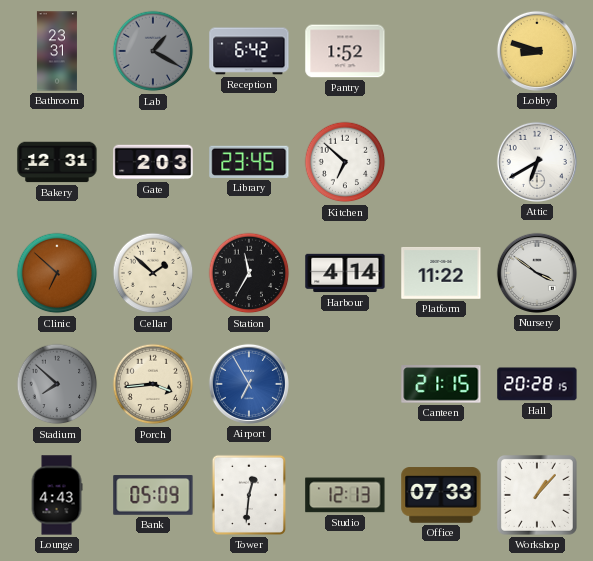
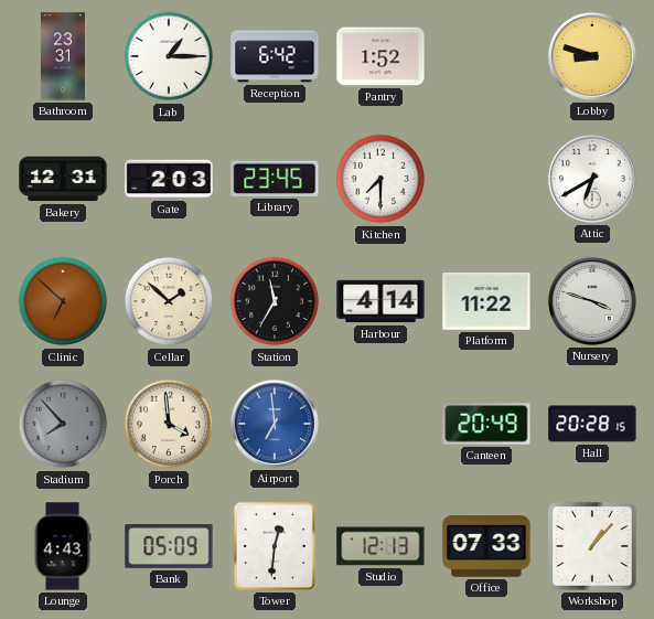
Lab: 1:20 -> 1:15 (169, 56)
Lab dial: grey -> white (169, 56)
Kitchen: 6:52 -> 7:30 (380, 179)
Nursery: 3:51 -> 3:48 (592, 301)
Stadium: 7:52 -> 7:53 (63, 424)
Porch: 3:44 -> 3:59 (169, 424)
Airport: 6:55 -> 6:59 (275, 424)
Canteen: 21:15 -> 20:49 (486, 424)
